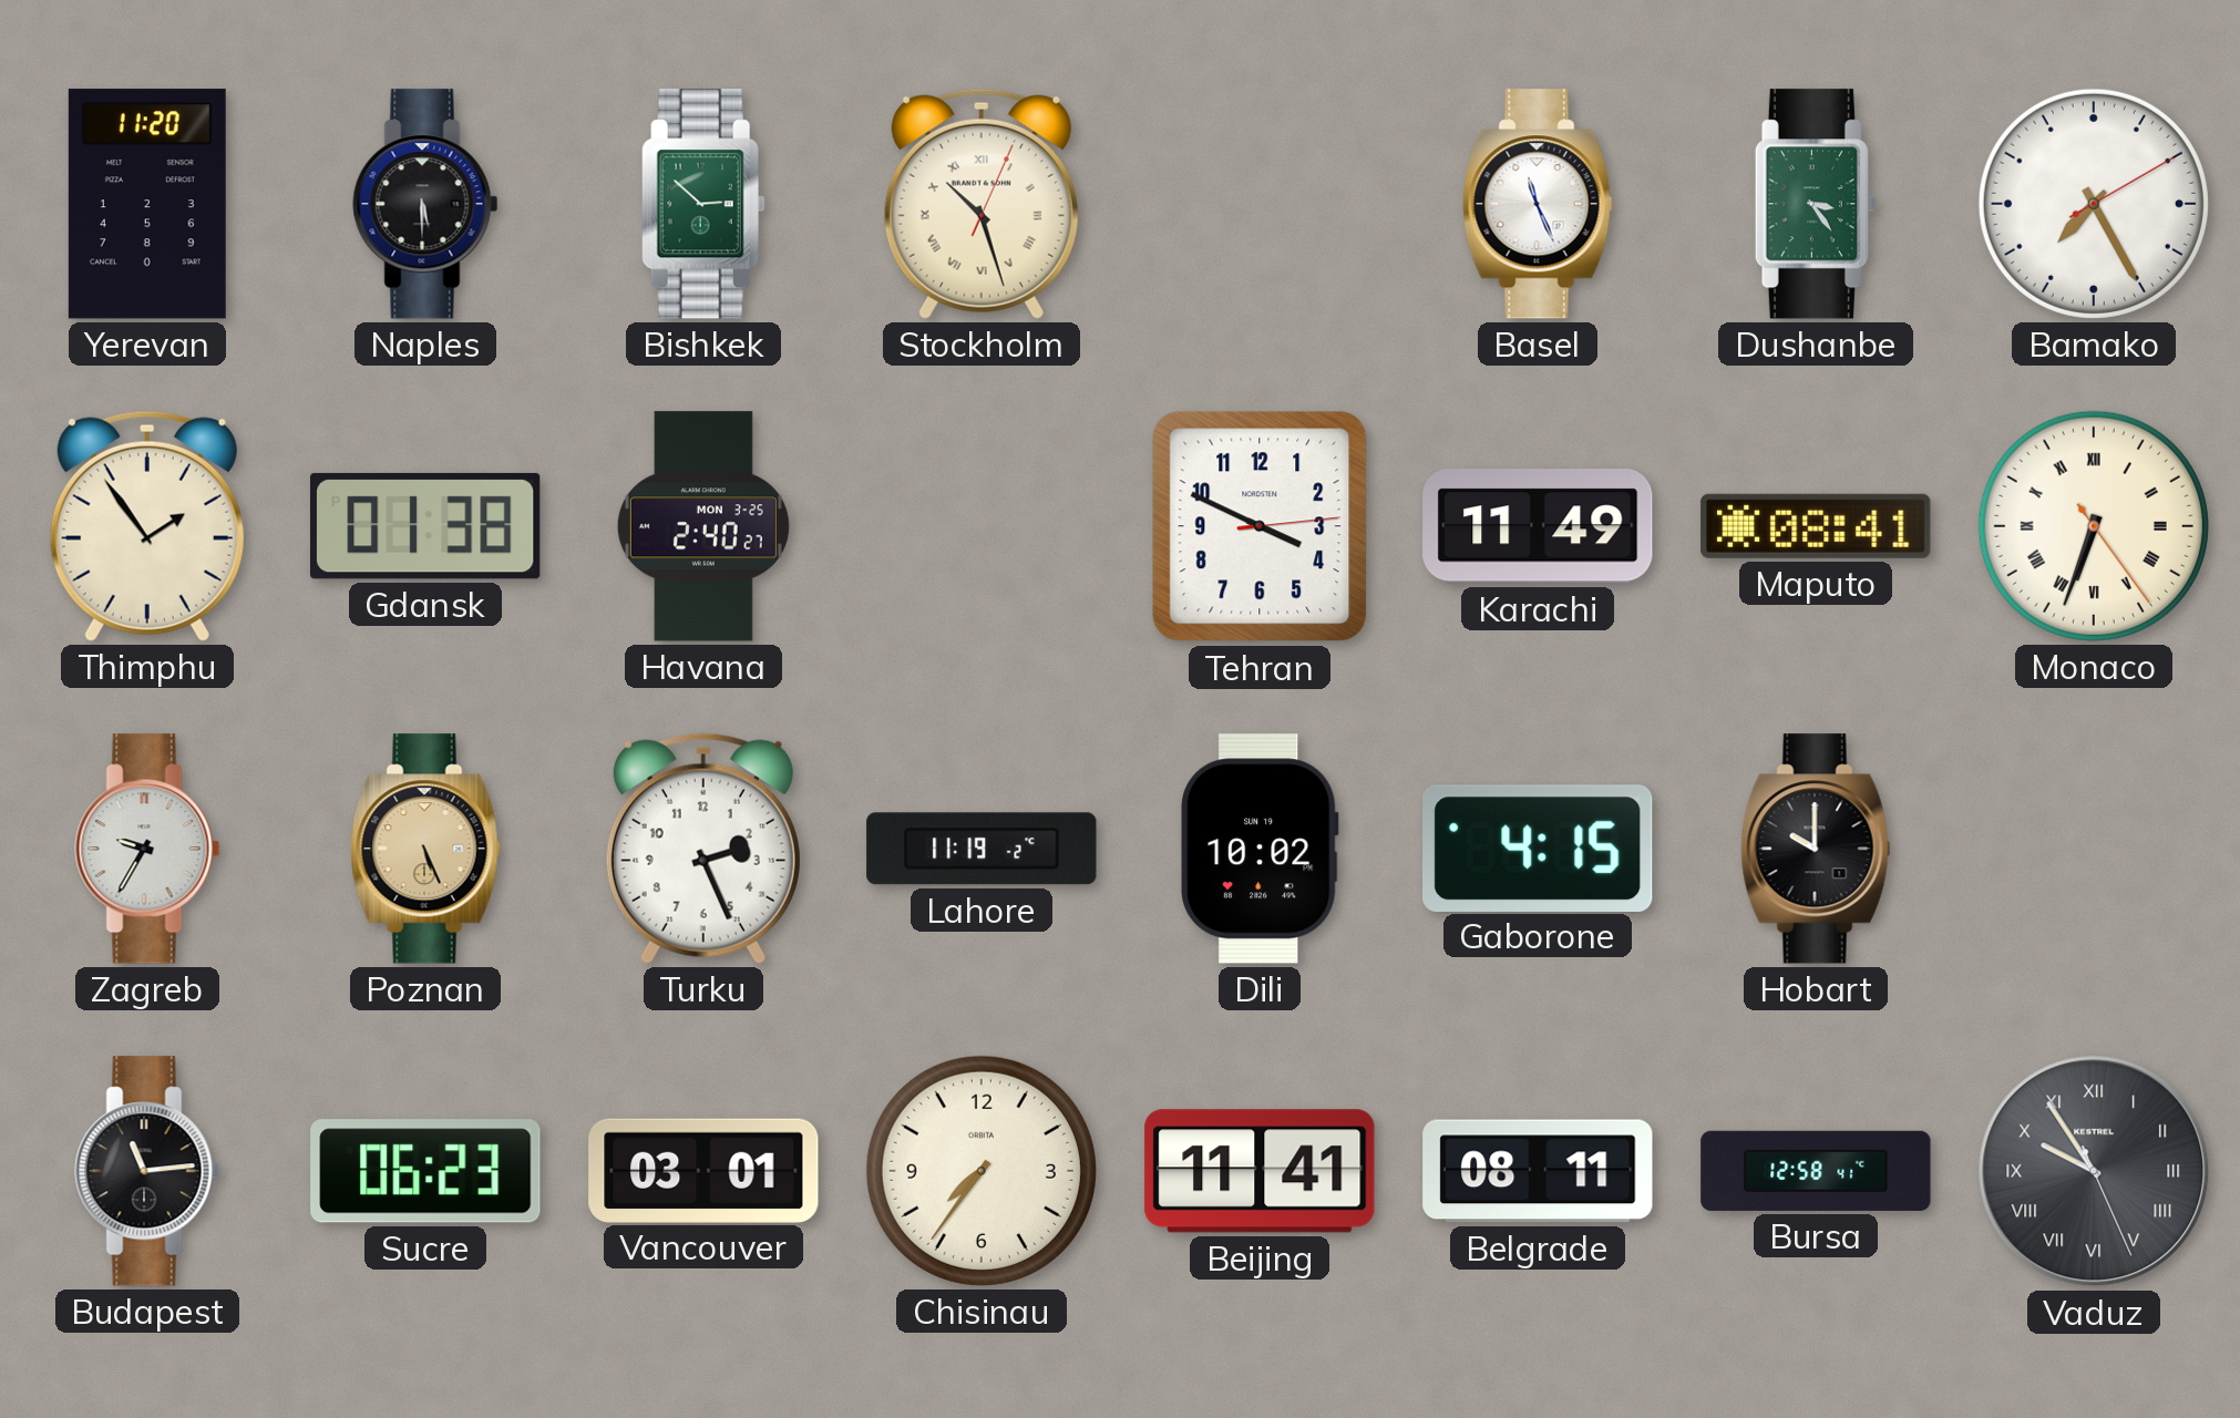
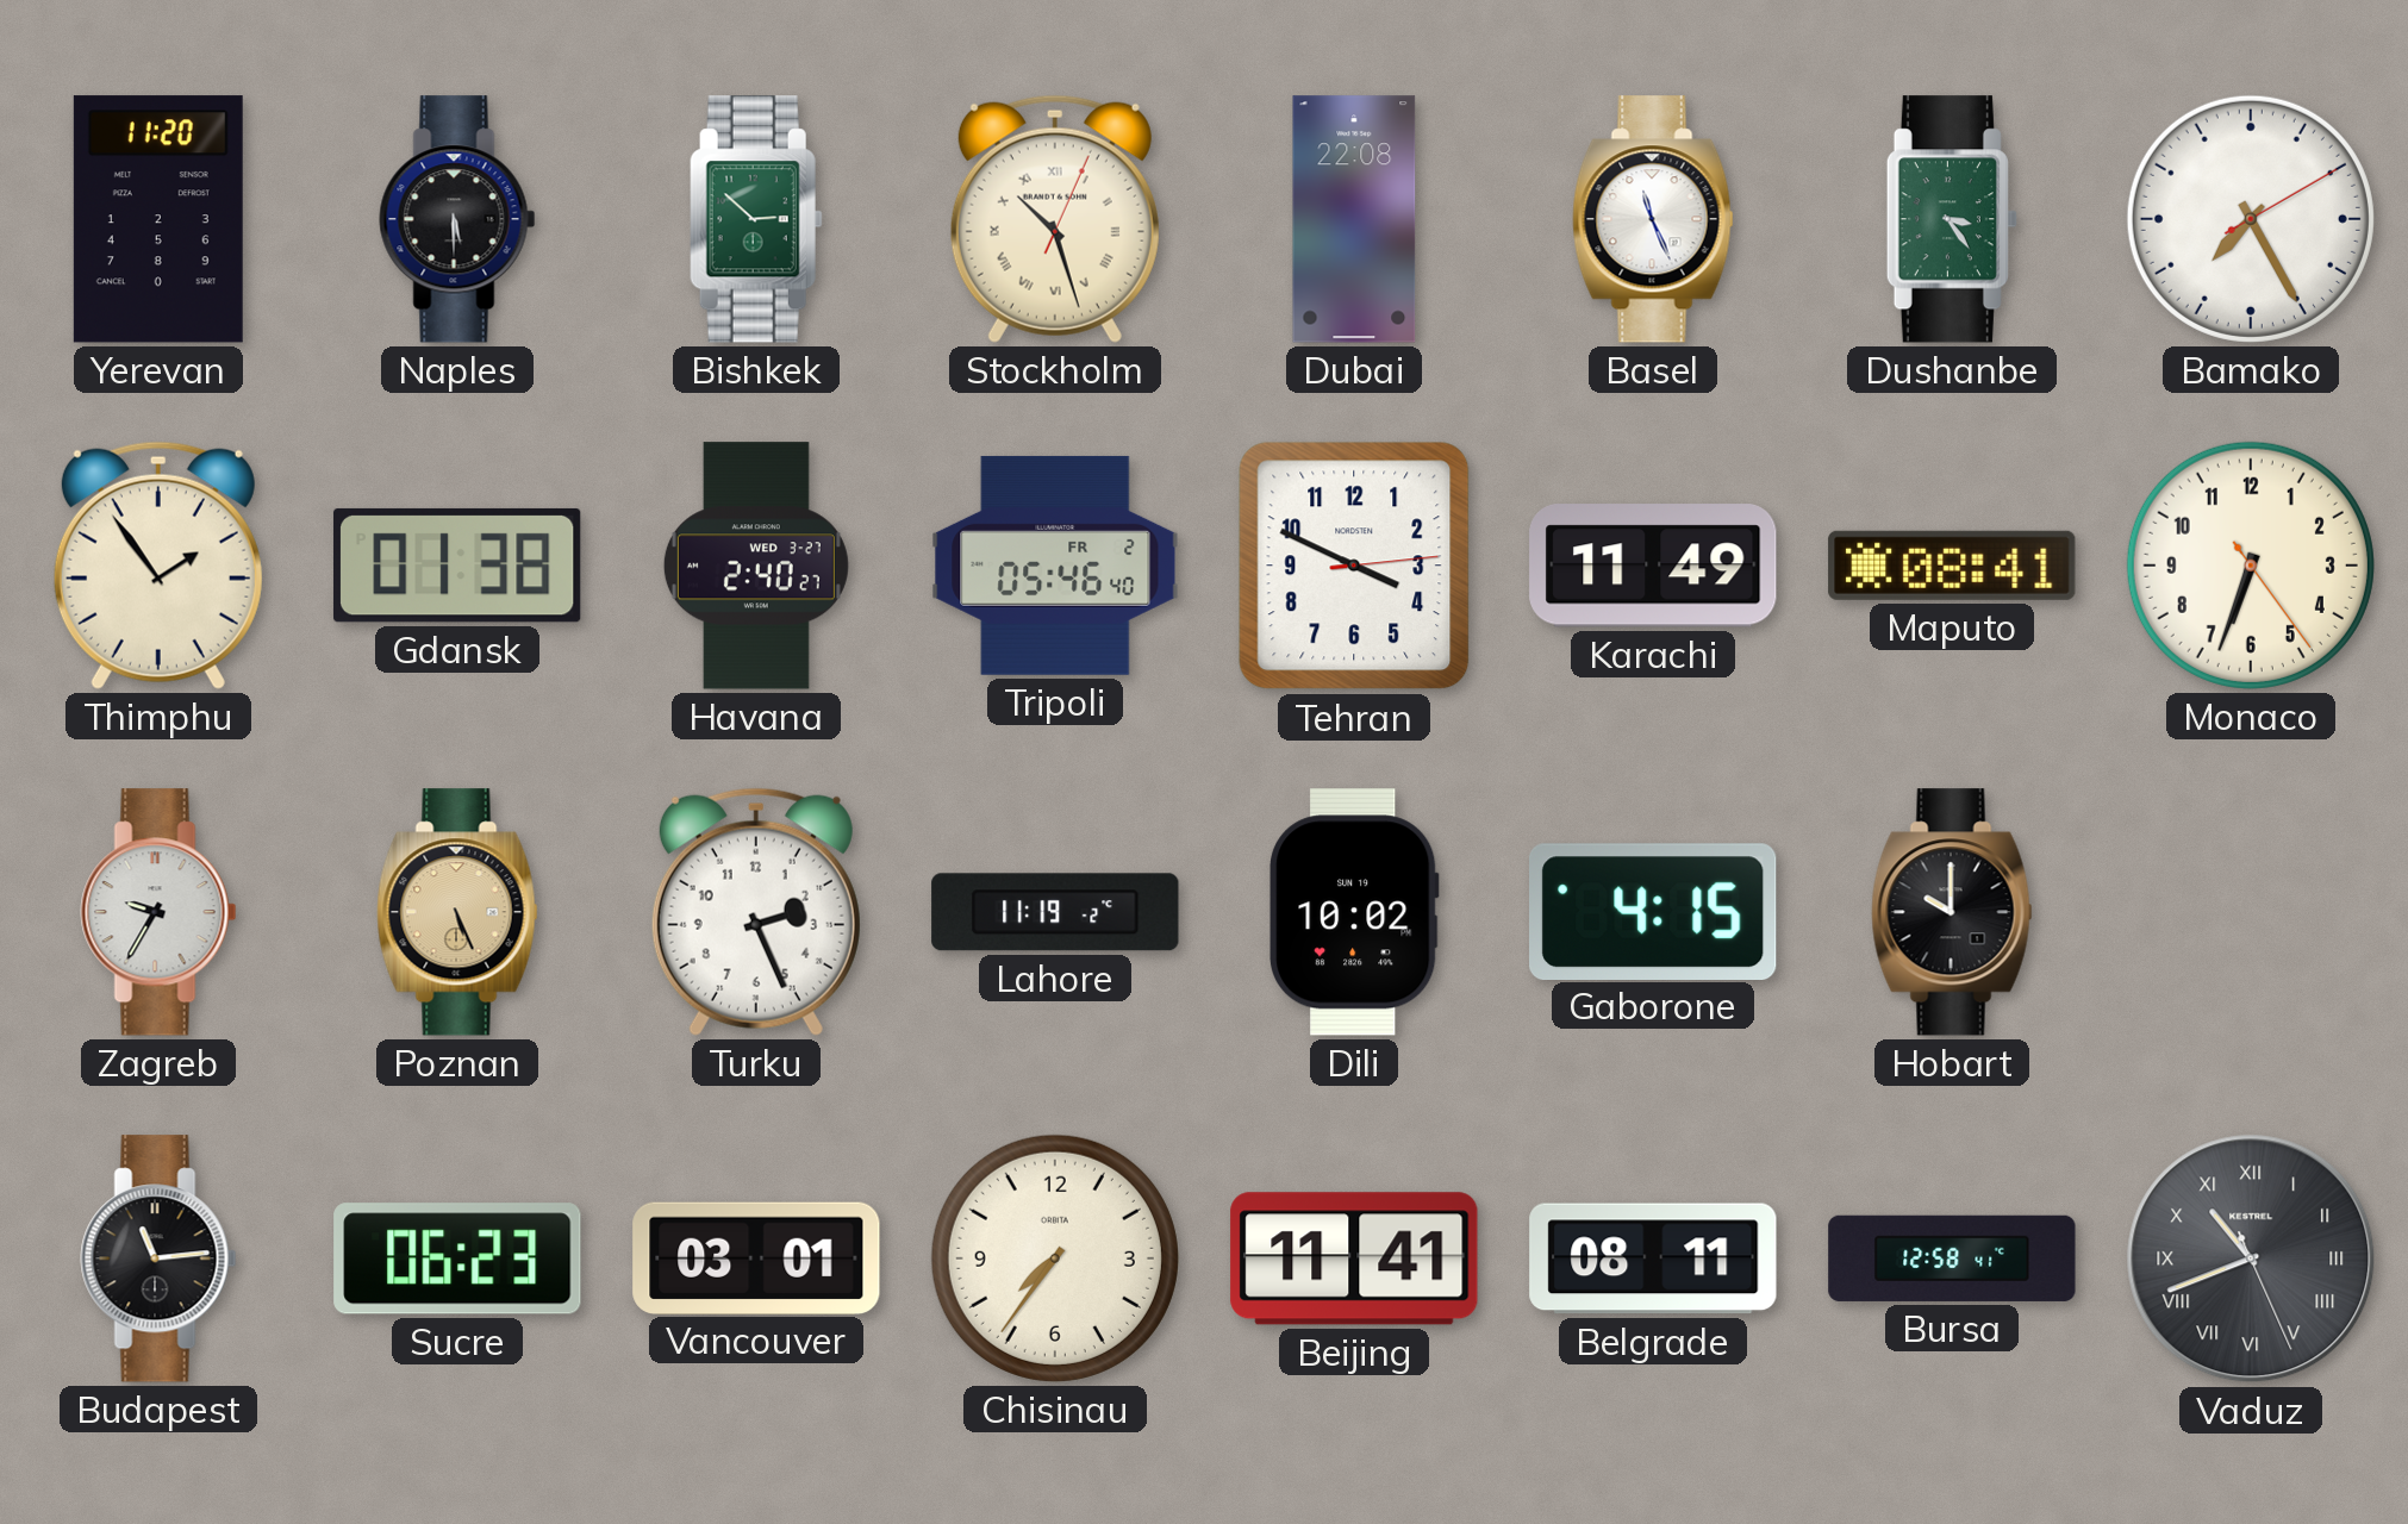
Dubai: none -> 22:08 (1354, 219)
Havana date: MON 3-25 -> WED 3-27 (756, 566)
Tripoli: none -> 05:46 (1055, 566)
Monaco numerals: Roman -> Arabic (2251, 566)
Vaduz: 9:54 -> 10:41 (2251, 1258)
